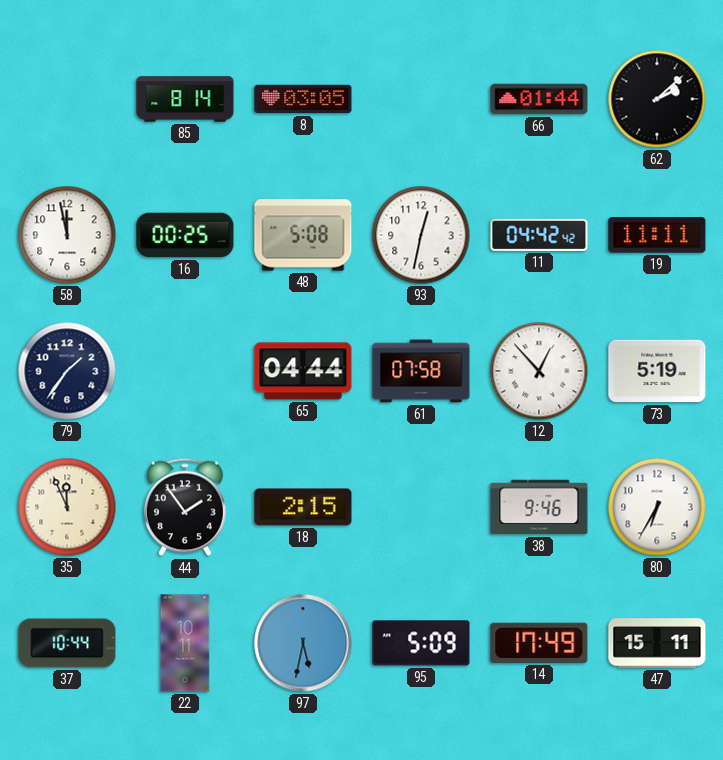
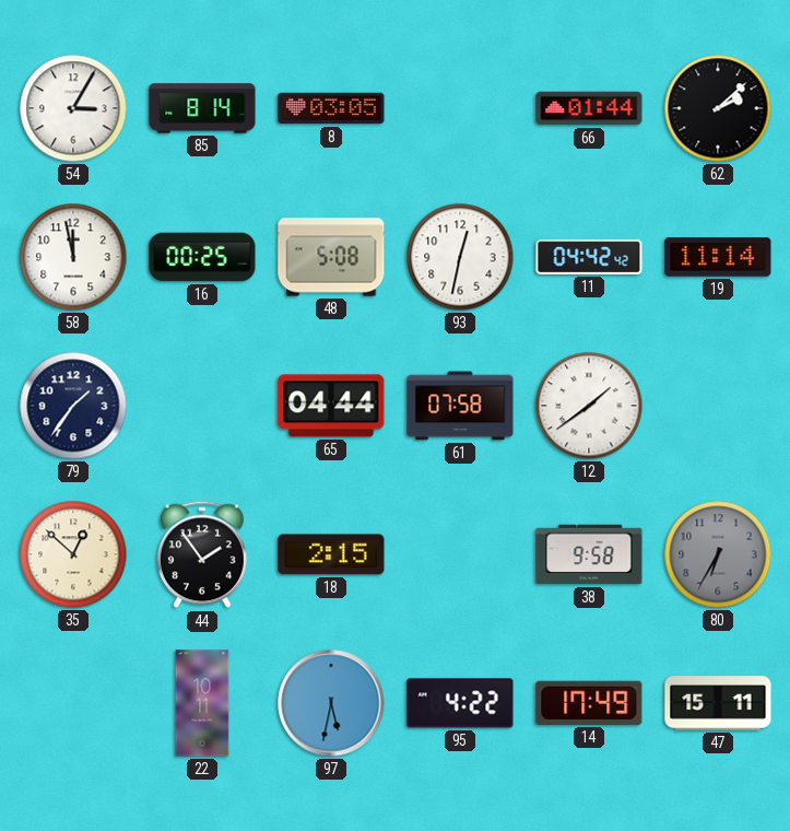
54: none -> 3:05 (73, 108)
19: 11:11 -> 11:14 (718, 257)
12: 12:53 -> 1:39 (589, 406)
73: 5:19 -> none (657, 371)
35: 11:56 -> 12:52 (73, 554)
38: 9:46 -> 9:58 (589, 554)
80 dial: white -> grey (718, 554)
37: 10:44 -> none (67, 643)
95: 5:09 -> 4:22 (460, 703)
